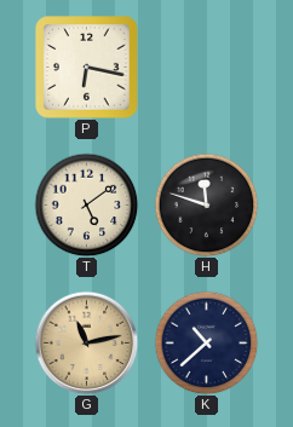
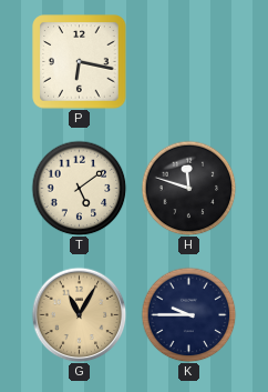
G: 11:13 -> 11:05 (79, 314)
K: 10:38 -> 9:45 (188, 314)
